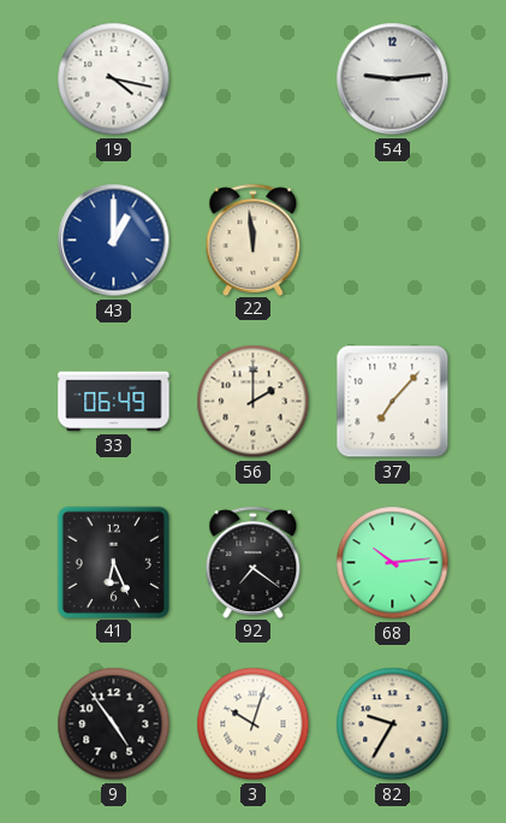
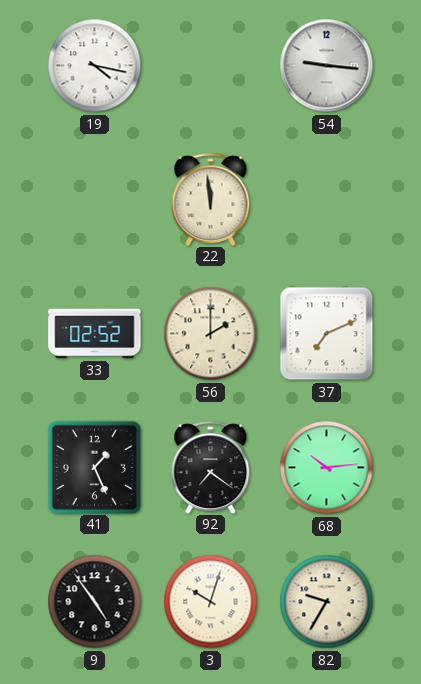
54: 9:14 -> 9:16 (327, 66)
43: 1:00 -> none (114, 241)
33: 06:49 -> 02:52 (95, 334)
37: 7:07 -> 7:11 (327, 334)
41: 6:26 -> 1:26 (94, 467)
